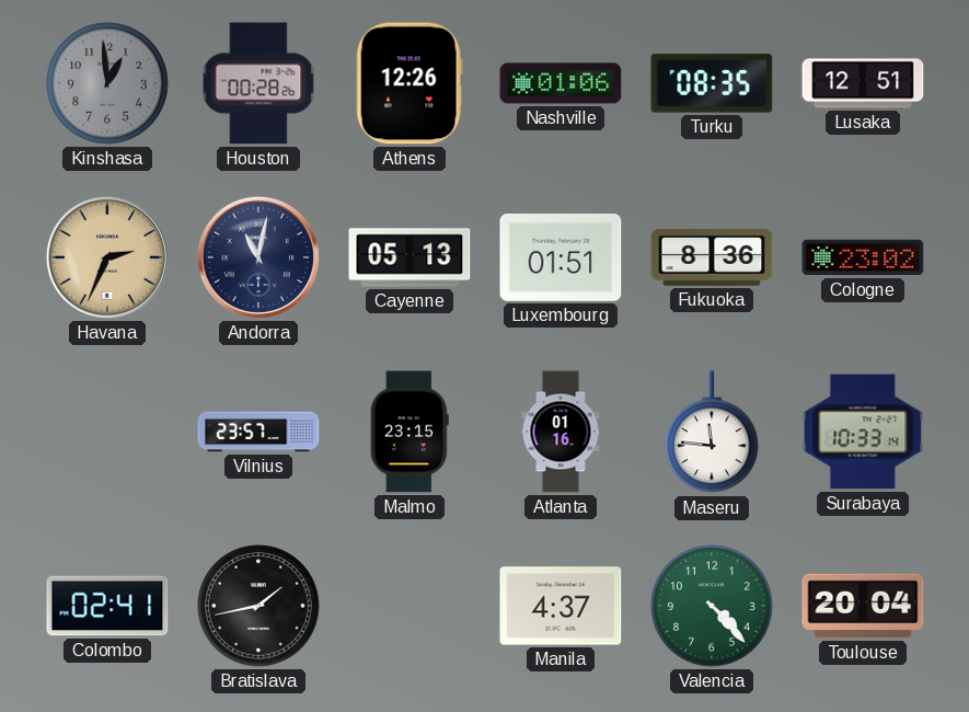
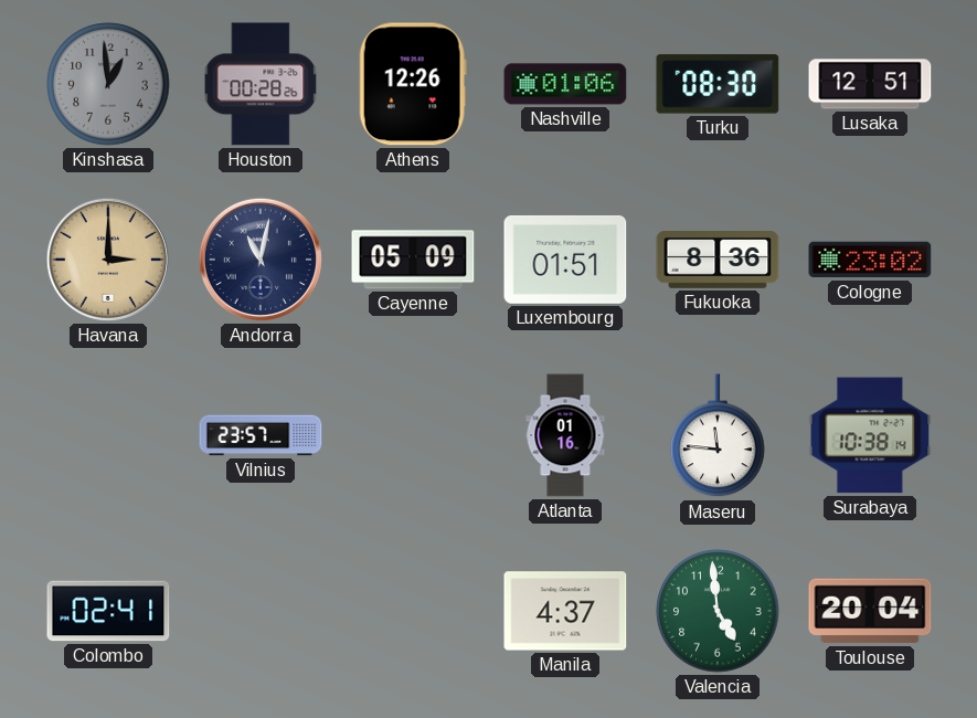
Turku: 08:35 -> 08:30 (718, 84)
Havana: 2:34 -> 3:00 (108, 260)
Cayenne: 05:13 -> 05:09 (413, 260)
Malmo: 23:15 -> none (409, 432)
Surabaya: 10:33 -> 10:38 (870, 435)
Bratislava: 1:43 -> none (258, 606)
Valencia: 4:23 -> 4:59 (718, 611)
